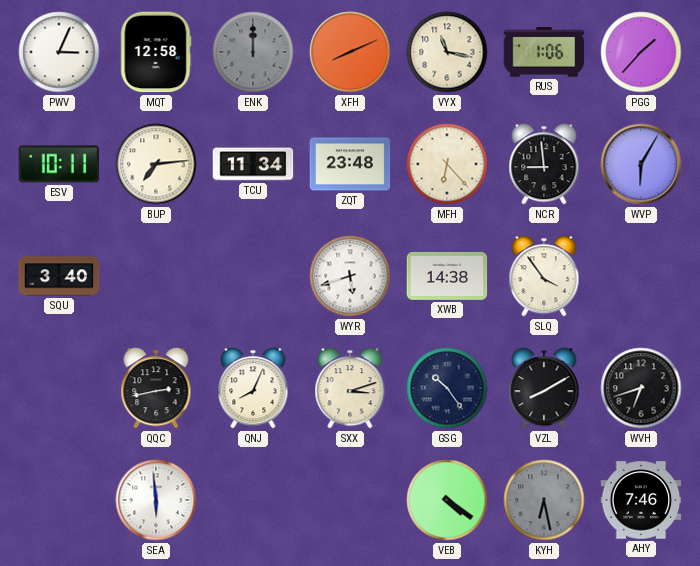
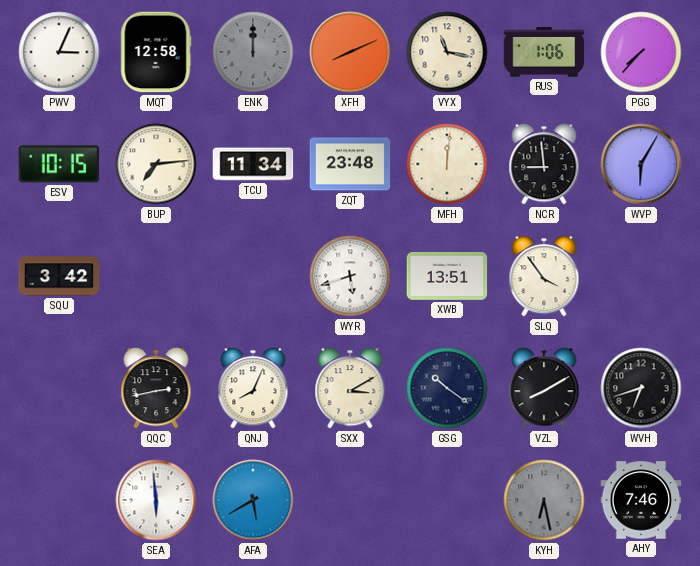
PGG: 1:37 -> 7:37 (641, 52)
ESV: 10:11 -> 10:15 (59, 164)
MFH: 6:23 -> 12:01 (447, 164)
SQU: 3:40 -> 3:42 (59, 276)
XWB: 14:38 -> 13:51 (447, 276)
SXX: 3:12 -> 3:10 (350, 388)
GSG: 10:24 -> 10:21 (447, 388)
AFA: none -> 5:40 (253, 500)
VEB: 4:21 -> none (447, 500)
